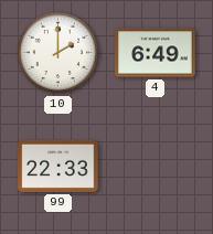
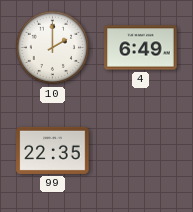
99: 22:33 -> 22:35 (53, 150)
